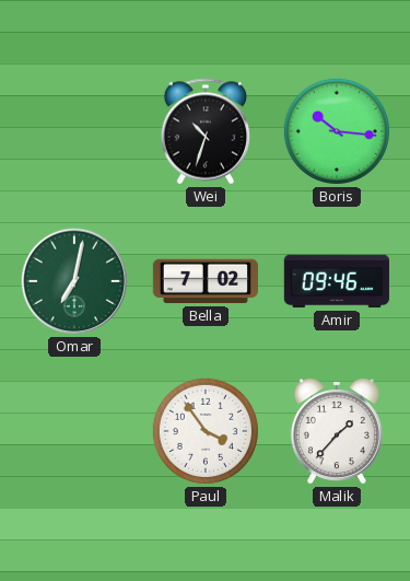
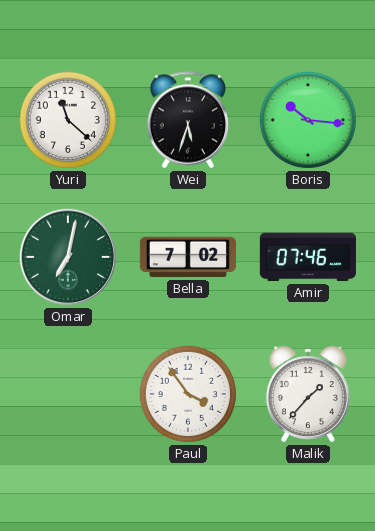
Yuri: none -> 11:22 (68, 120)
Wei: 10:33 -> 5:33 (188, 120)
Amir: 09:46 -> 07:46 (308, 257)
